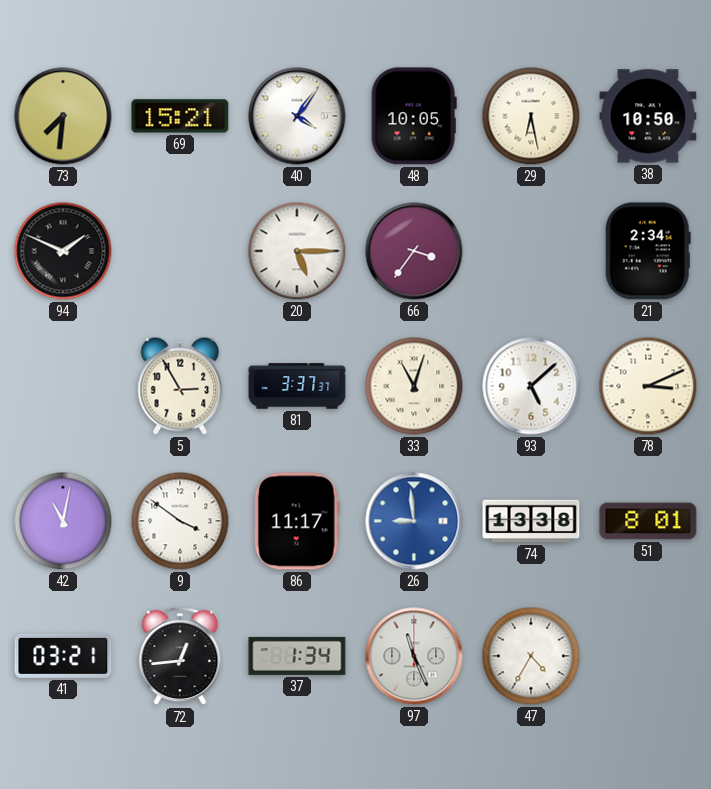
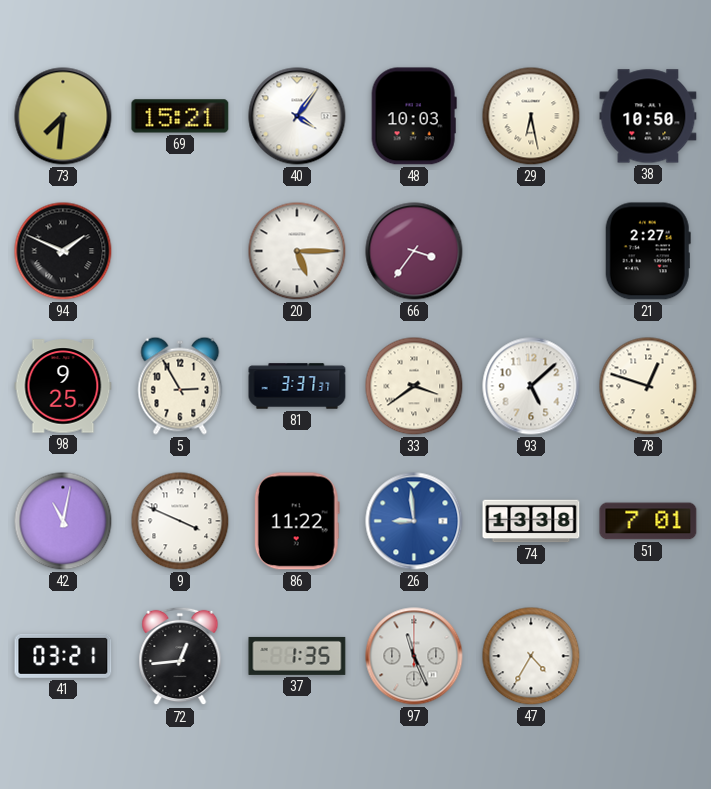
48: 10:05 -> 10:03 (414, 116)
21: 2:34 -> 2:27 (648, 251)
98: none -> 9:25 (63, 386)
33: 11:03 -> 3:39 (414, 386)
78: 3:11 -> 12:48 (648, 386)
9: 3:51 -> 3:49 (180, 521)
86: 11:17 -> 11:22 (297, 521)
51: 8:01 -> 7:01 (648, 521)
37: 1:34 -> 1:35 (297, 656)
